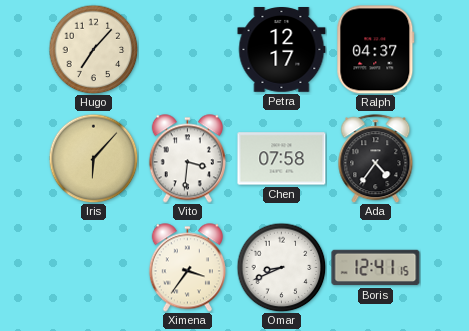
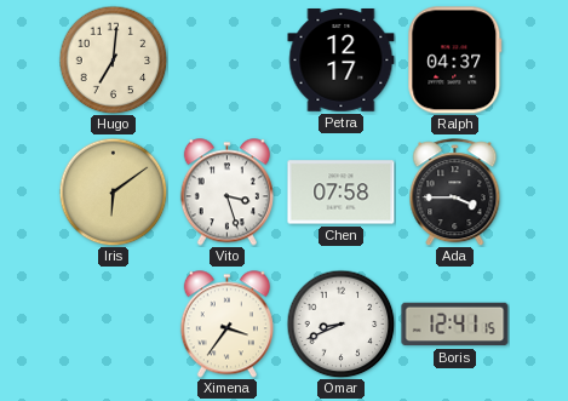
Hugo: 7:07 -> 7:01 (113, 59)
Iris: 6:07 -> 6:09 (113, 191)
Vito: 3:31 -> 3:27 (226, 193)
Ada: 4:36 -> 3:45 (455, 193)
